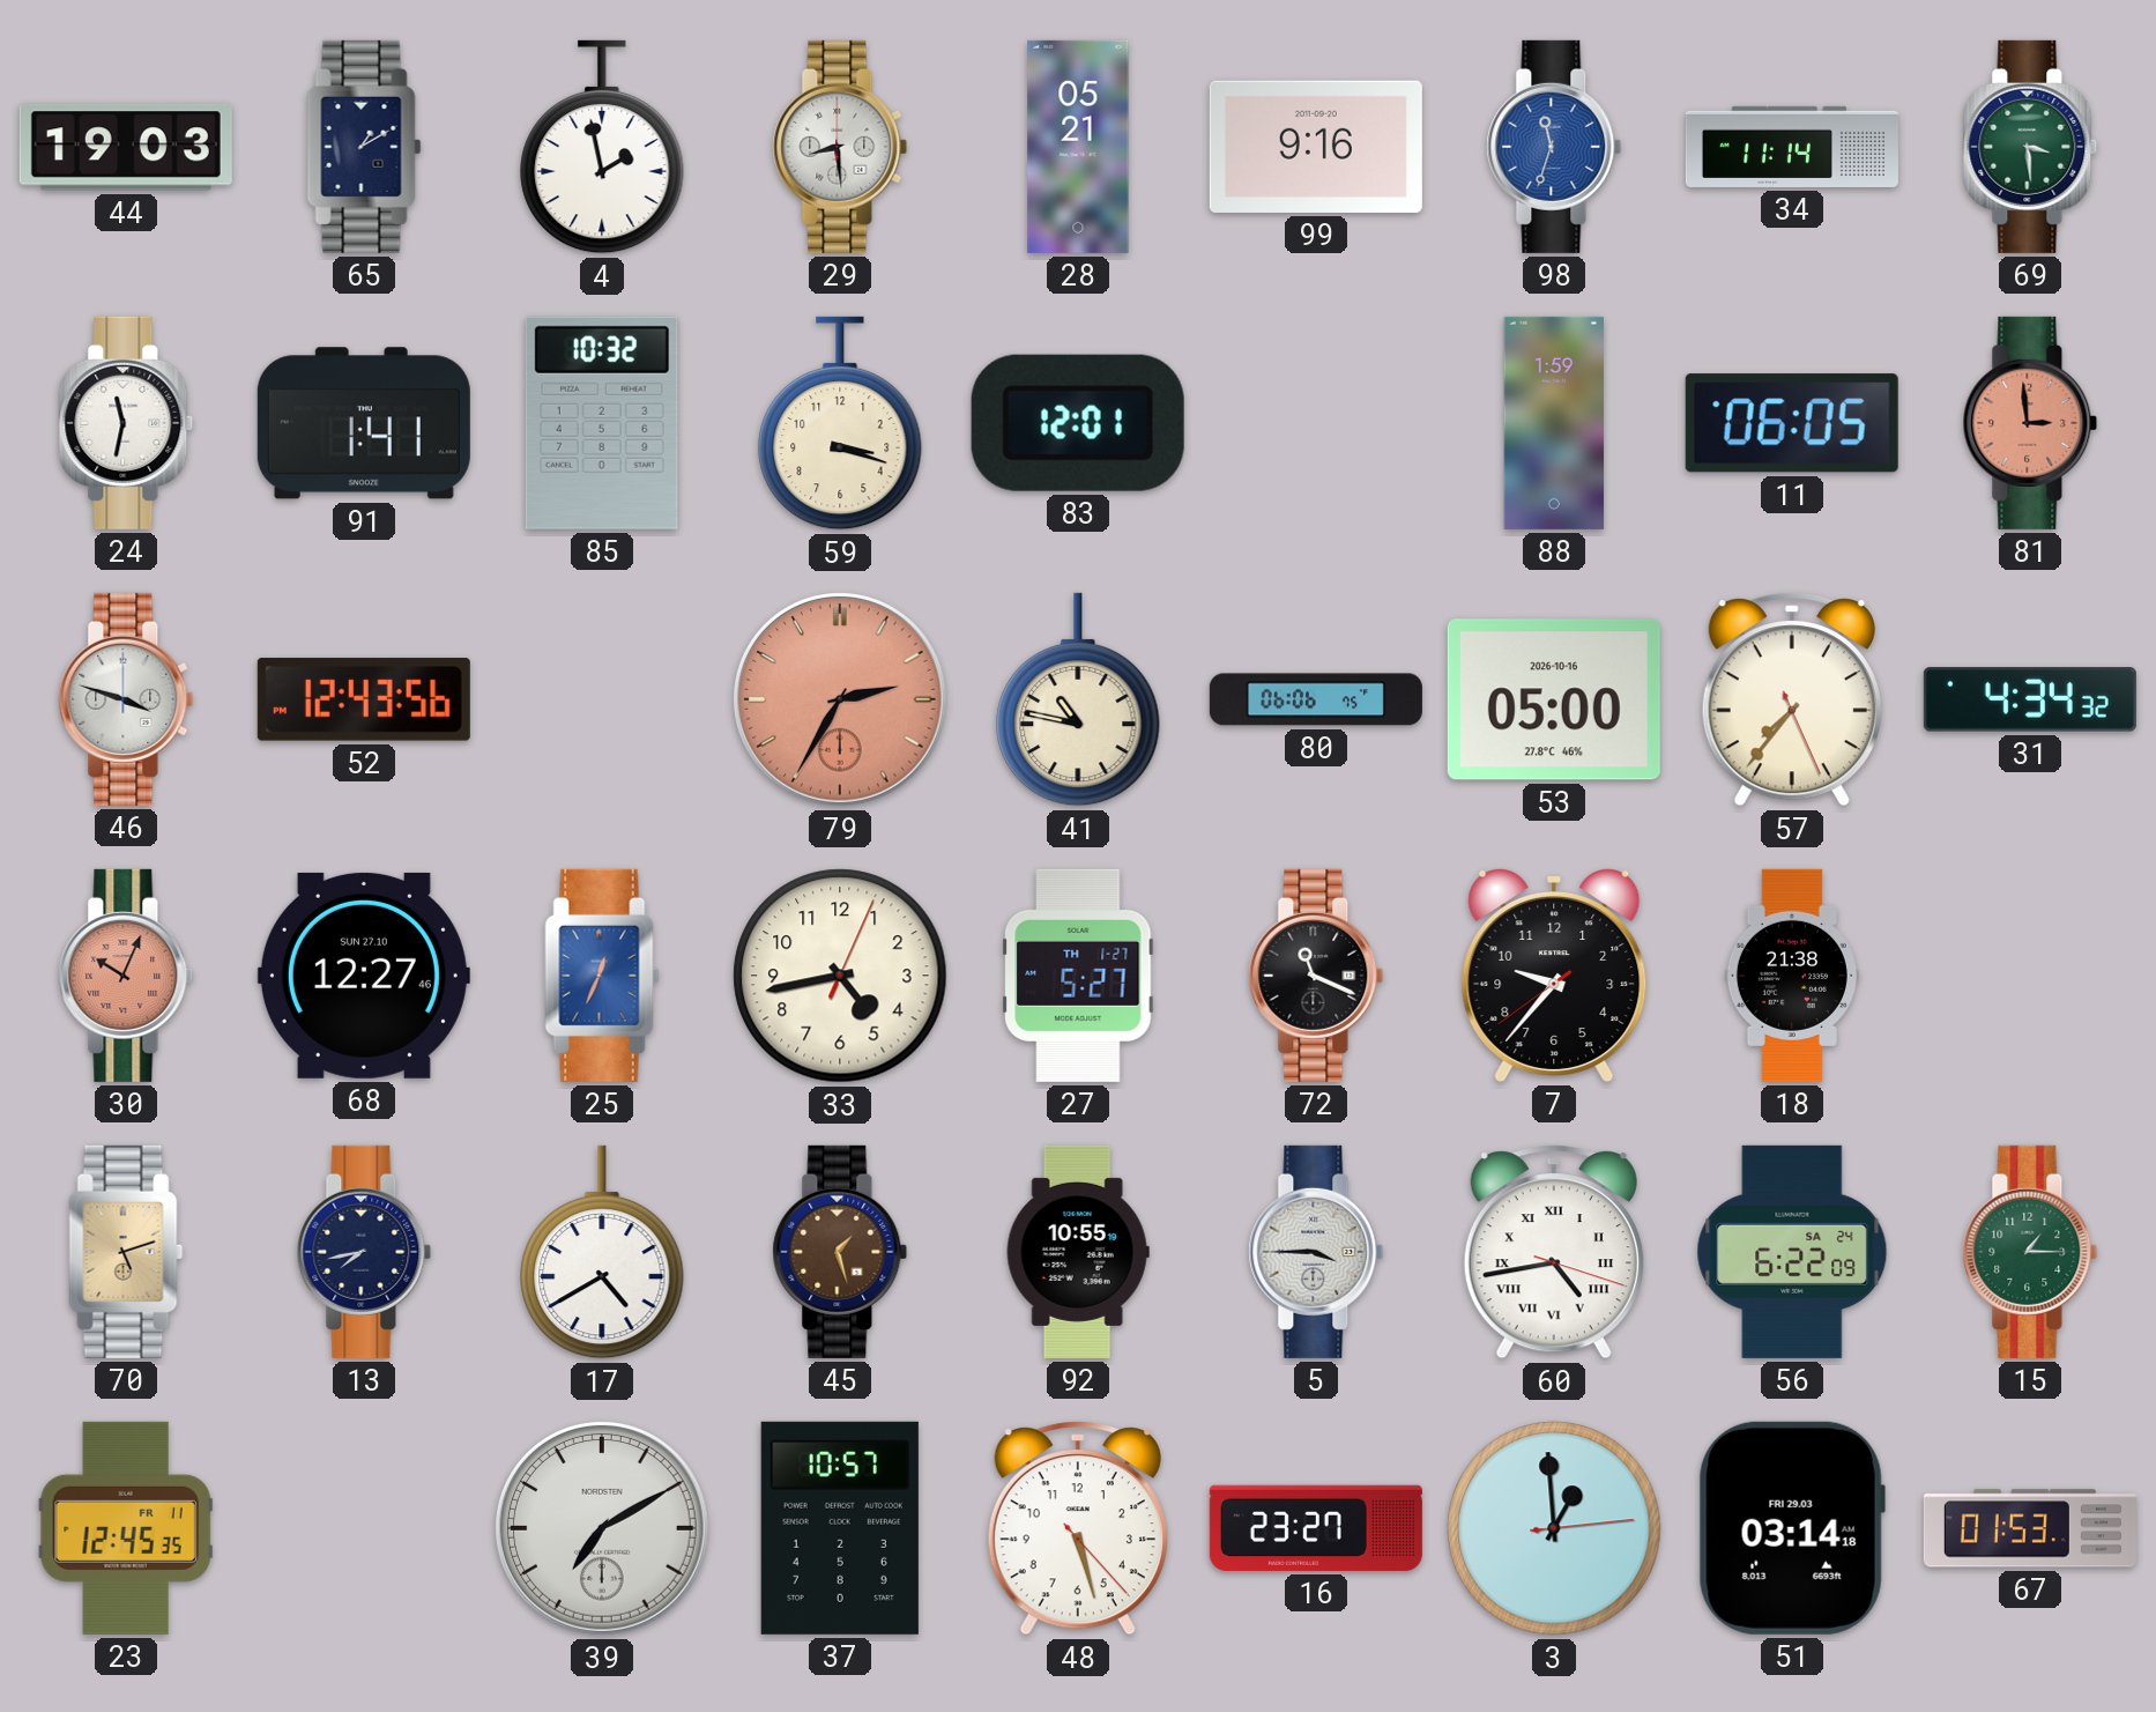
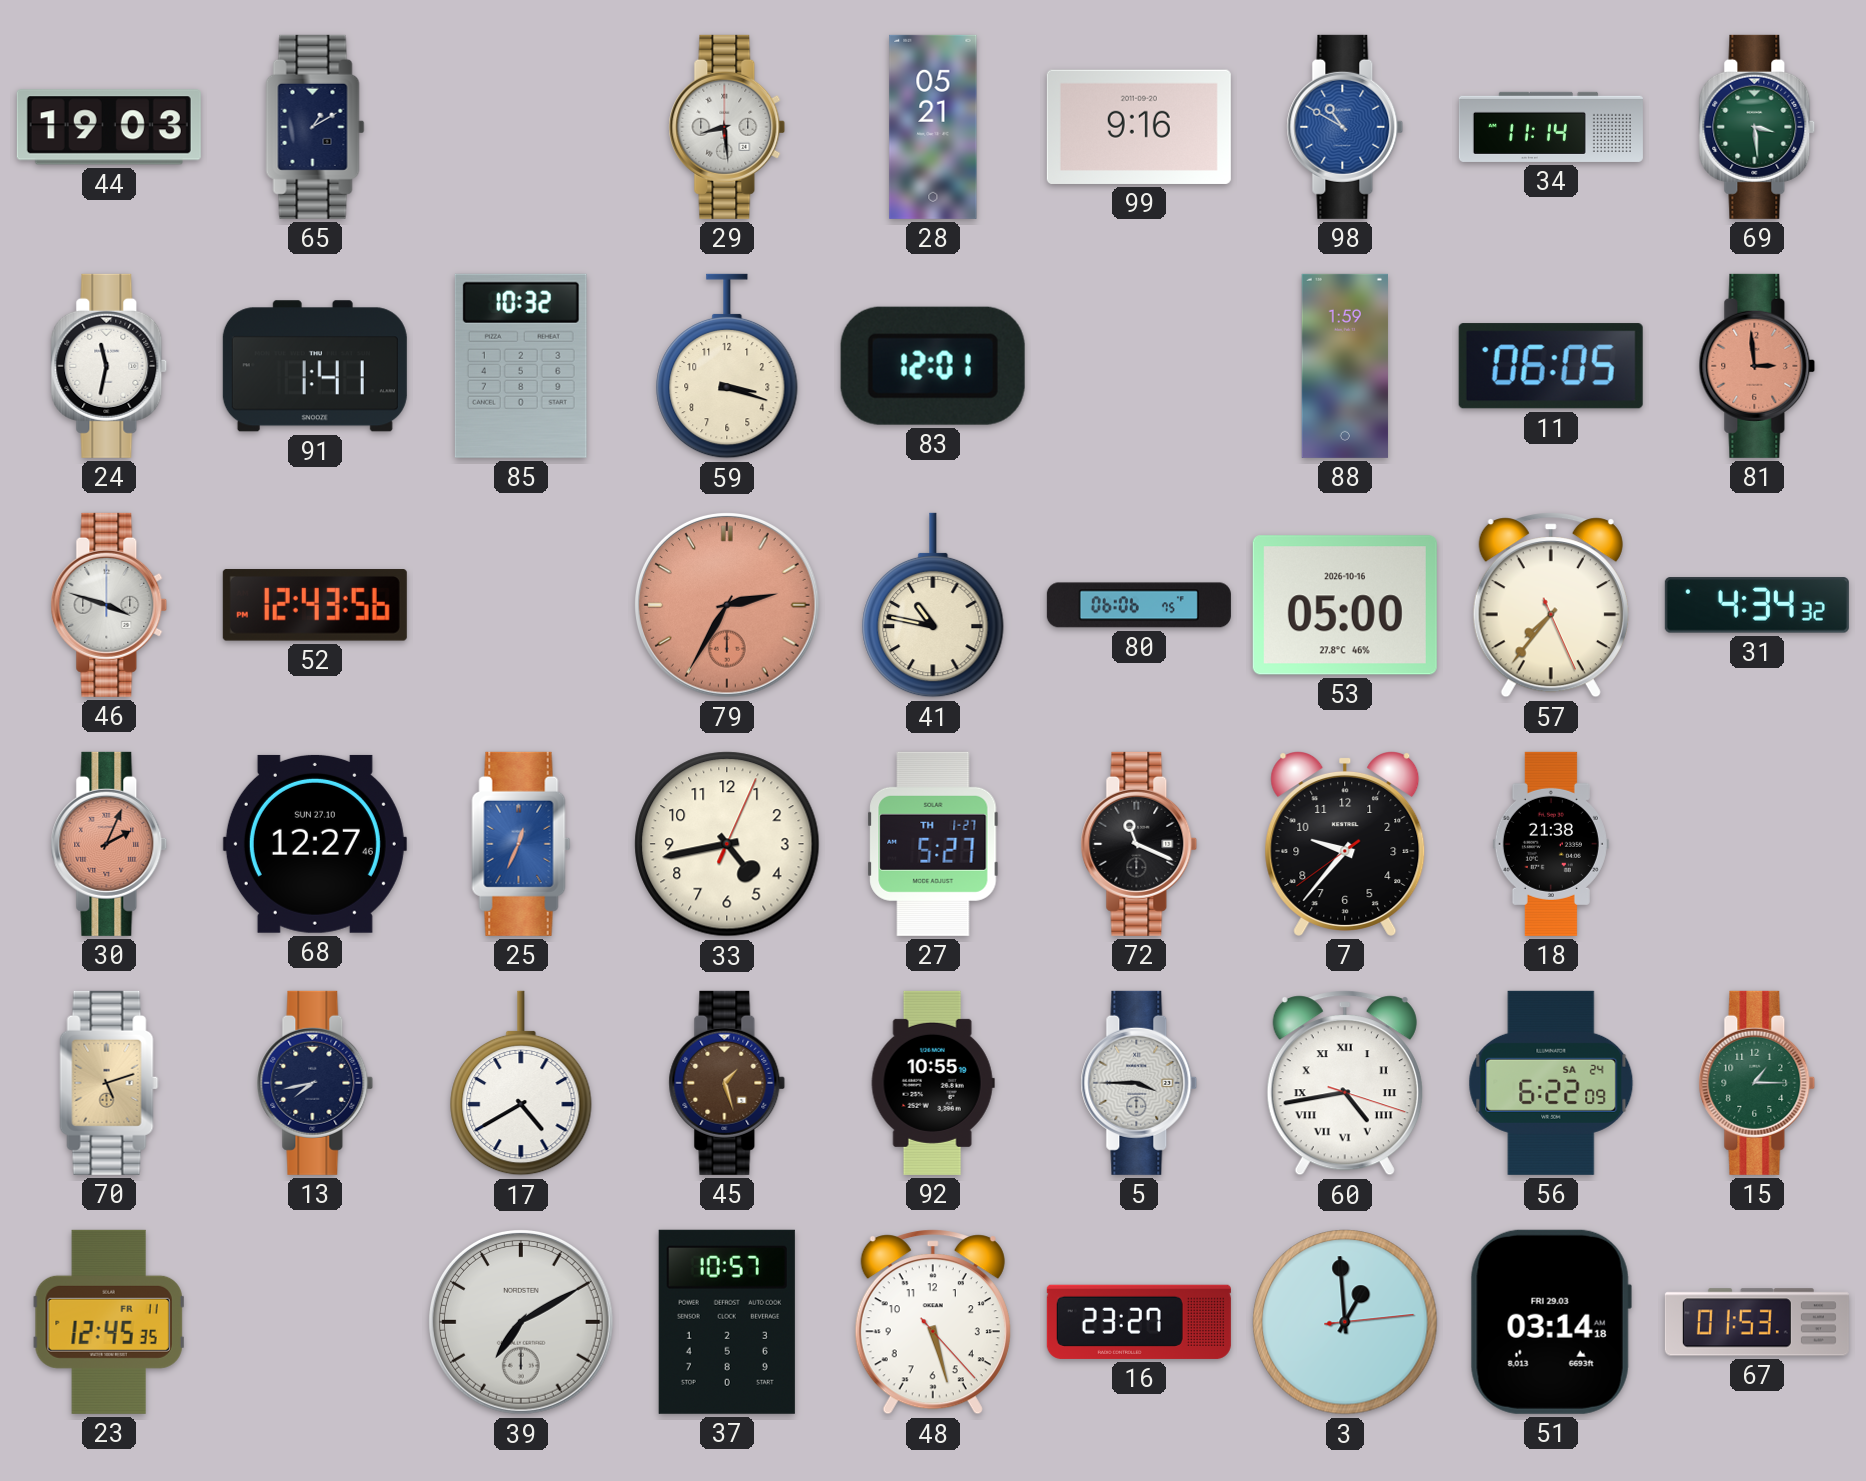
4: 1:58 -> none (602, 147)
98: 11:33 -> 10:50 (1345, 127)
30: 10:04 -> 2:04 (109, 844)
